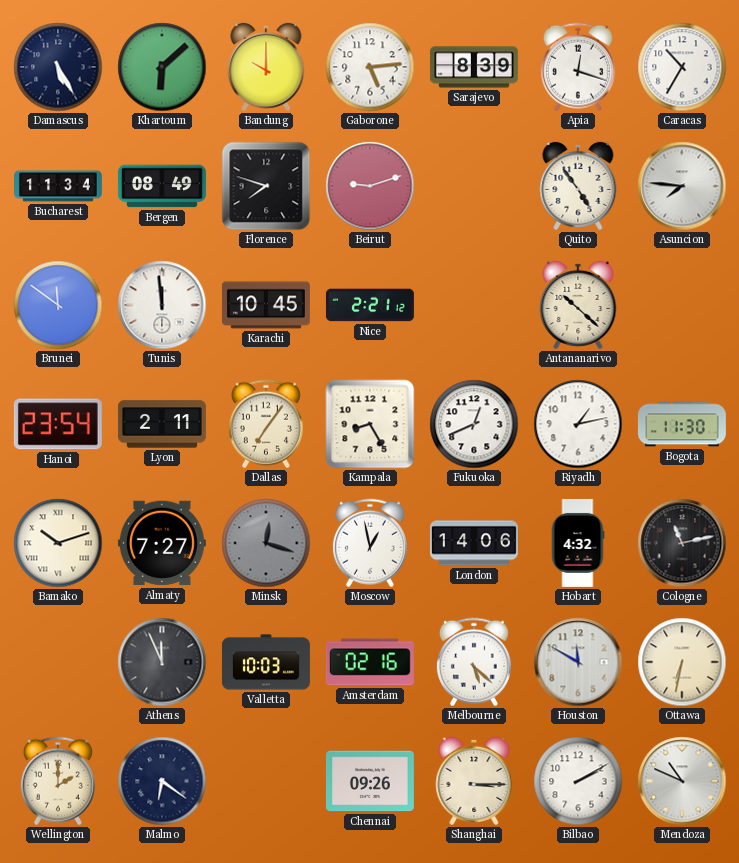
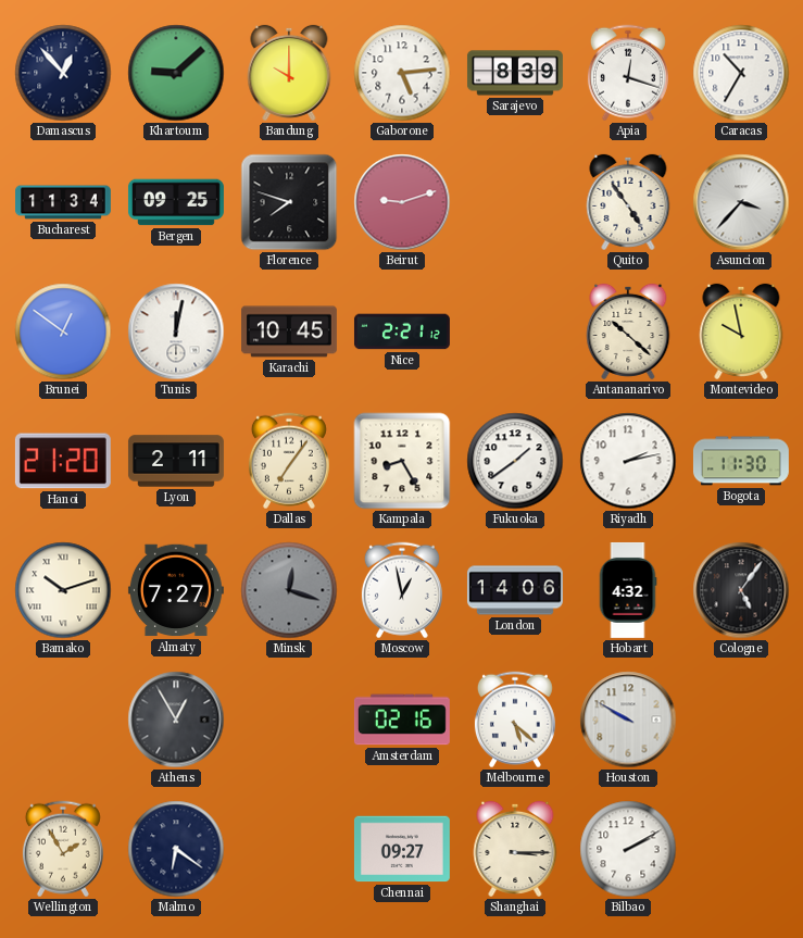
Damascus: 5:25 -> 12:53 (63, 73)
Khartoum: 6:08 -> 9:08 (176, 73)
Bergen: 08:49 -> 09:25 (176, 202)
Asuncion: 7:46 -> 3:37 (741, 202)
Brunei: 11:51 -> 12:51 (63, 332)
Tunis: 11:59 -> 12:02 (176, 332)
Montevideo: none -> 9:58 (741, 332)
Hanoi: 23:54 -> 21:20 (63, 461)
Fukuoka: 12:41 -> 1:39 (515, 461)
Riyadh: 1:13 -> 2:13 (628, 461)
Cologne: 11:13 -> 5:06 (741, 590)
Athens: 11:56 -> 12:55 (176, 720)
Valletta: 10:03 -> none (266, 662)
Houston: 11:50 -> 9:50 (628, 720)
Ottawa: 6:32 -> none (682, 662)
Wellington: 2:00 -> 1:55 (63, 849)
Chennai: 09:26 -> 09:27 (402, 849)
Mendoza: 10:49 -> none (682, 781)
